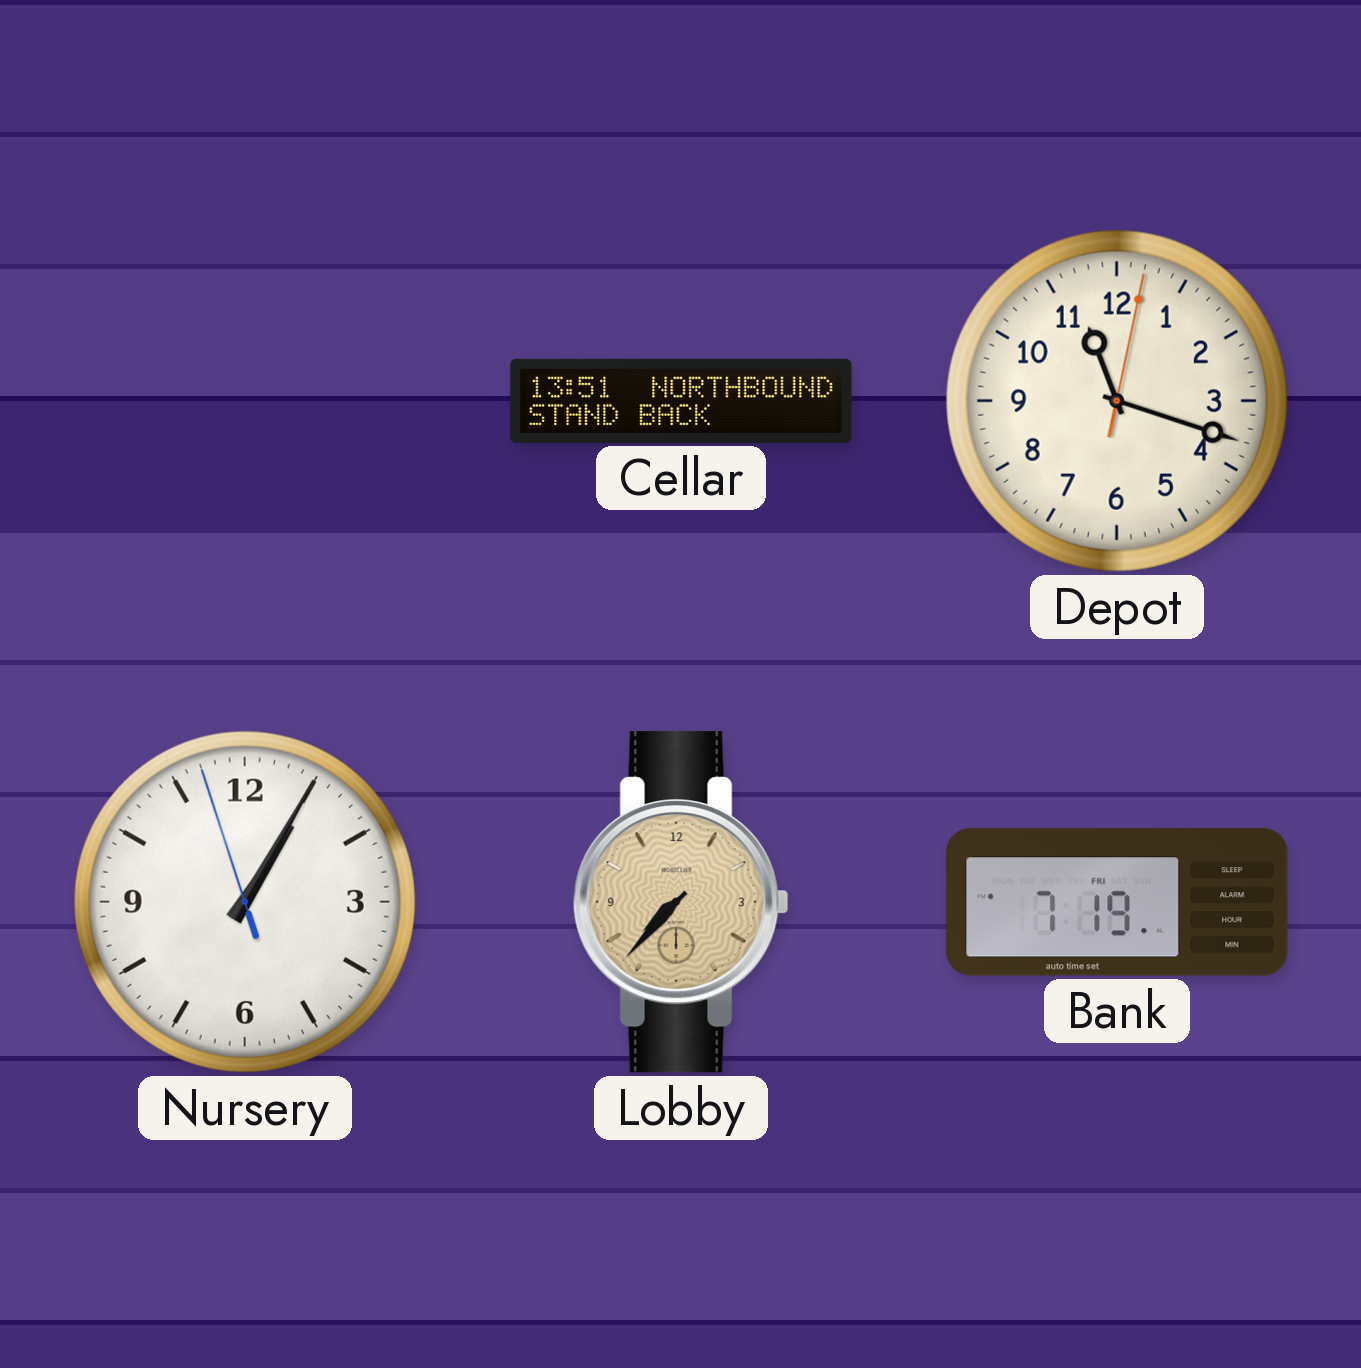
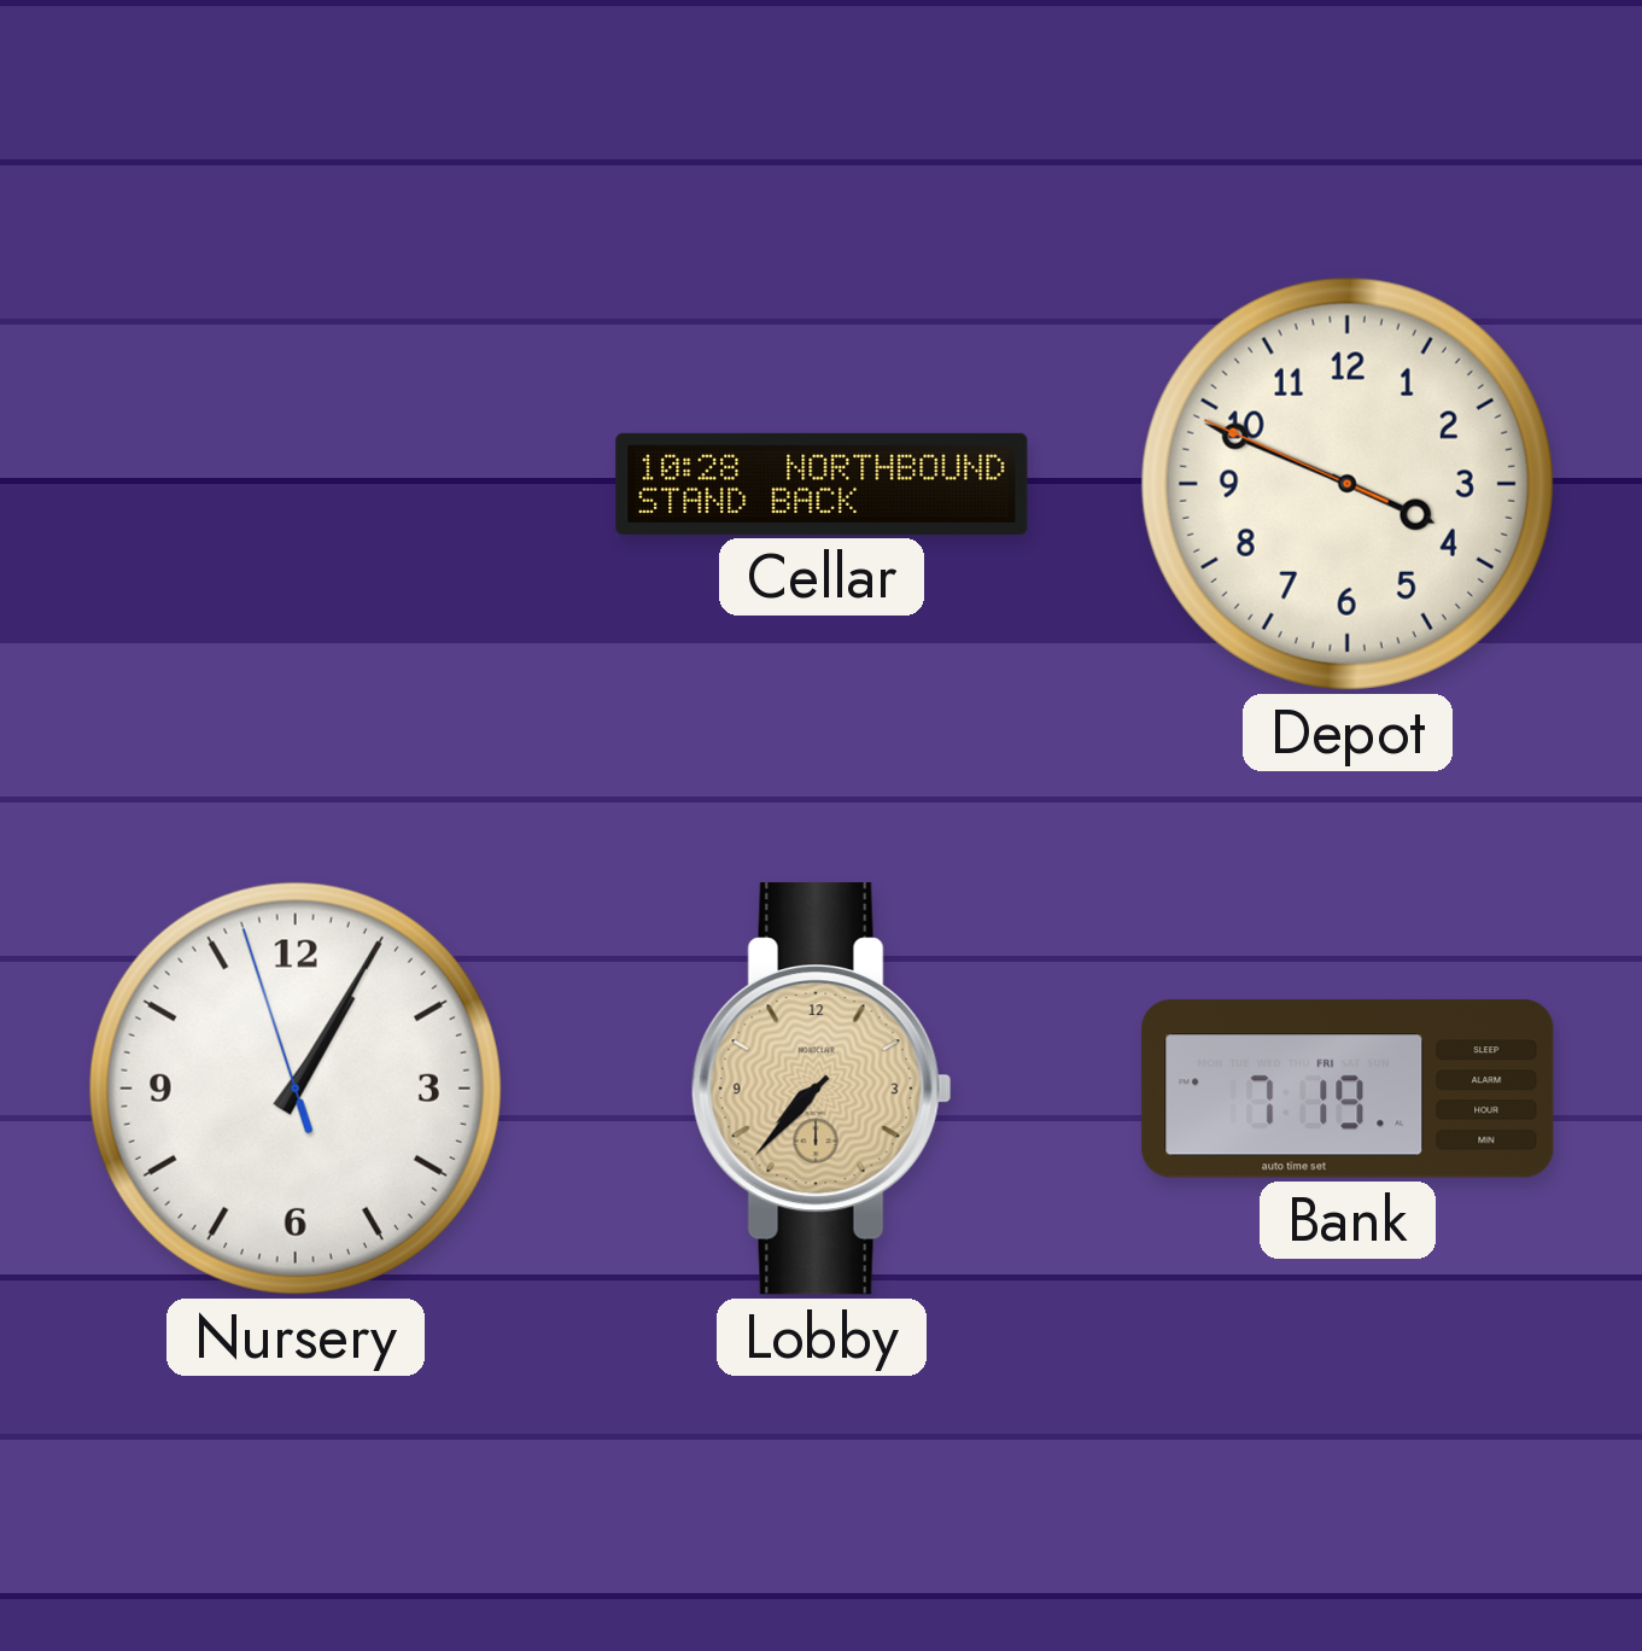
Cellar: 13:51 -> 10:28 (822, 484)
Depot: 11:18 -> 3:48 (1348, 484)
